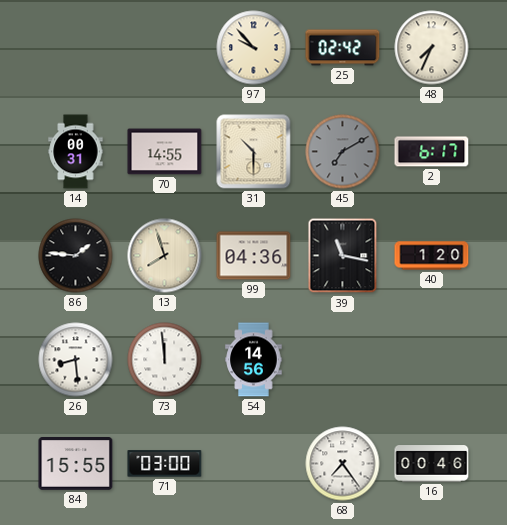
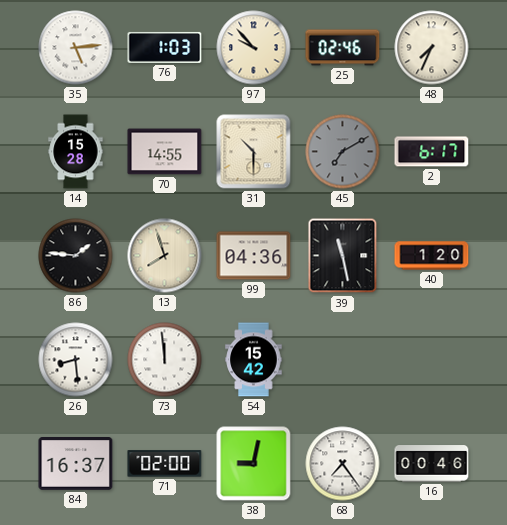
35: none -> 5:14 (76, 48)
76: none -> 1:03 (165, 47)
25: 02:42 -> 02:46 (343, 48)
14: 00:31 -> 15:28 (76, 152)
39: 11:17 -> 11:28 (343, 256)
54: 14:56 -> 15:42 (254, 360)
84: 15:55 -> 16:37 (76, 464)
71: 03:00 -> 02:00 (165, 464)
38: none -> 9:02 (254, 464)
